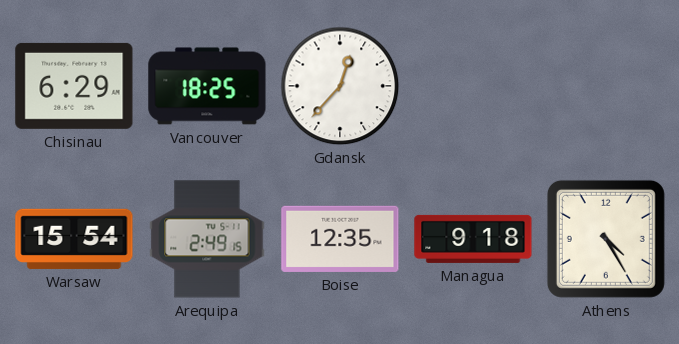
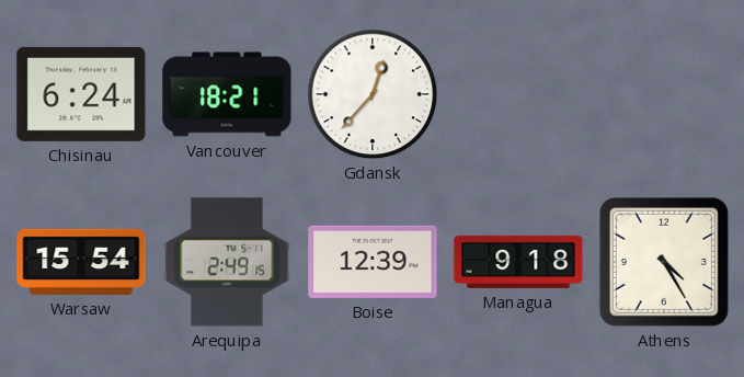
Chisinau: 6:29 -> 6:24 (81, 94)
Vancouver: 18:25 -> 18:21 (227, 94)
Boise: 12:35 -> 12:39 (373, 262)
